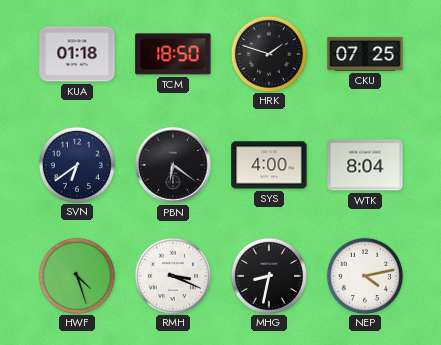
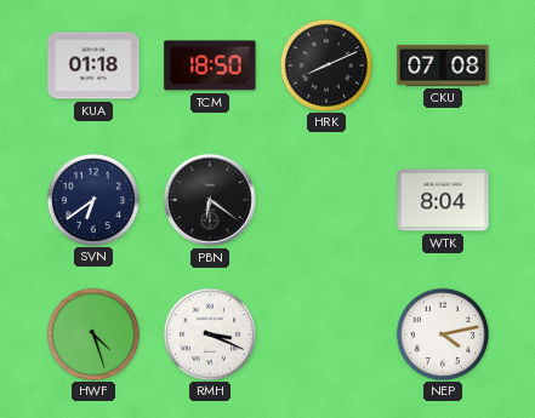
HRK: 1:48 -> 8:11 (325, 64)
CKU: 07:25 -> 07:08 (443, 65)
SYS: 4:00 -> none (269, 165)
MHG: 8:32 -> none (268, 275)
